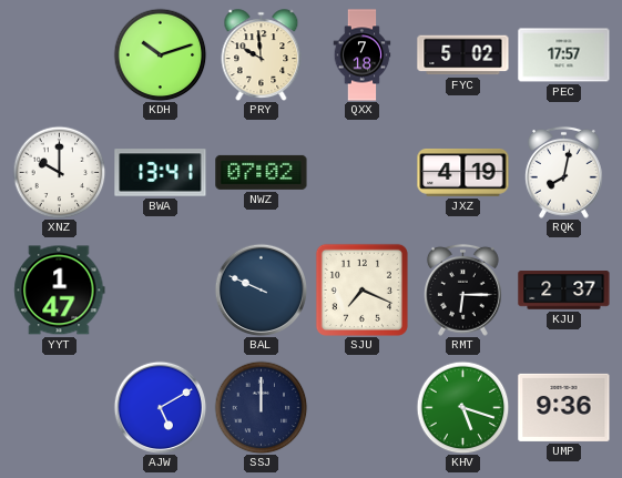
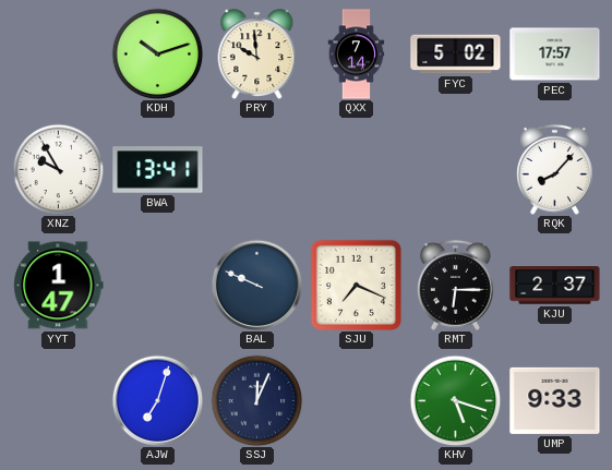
QXX: 7:18 -> 7:14 (357, 55)
XNZ: 10:00 -> 9:55 (58, 169)
NWZ: 07:02 -> none (262, 172)
JXZ: 4:19 -> none (463, 172)
RQK: 8:02 -> 8:07 (554, 169)
AJW: 5:10 -> 7:03 (157, 400)
SSJ: 12:00 -> 12:04 (256, 400)
UMP: 9:36 -> 9:33 (555, 400)
